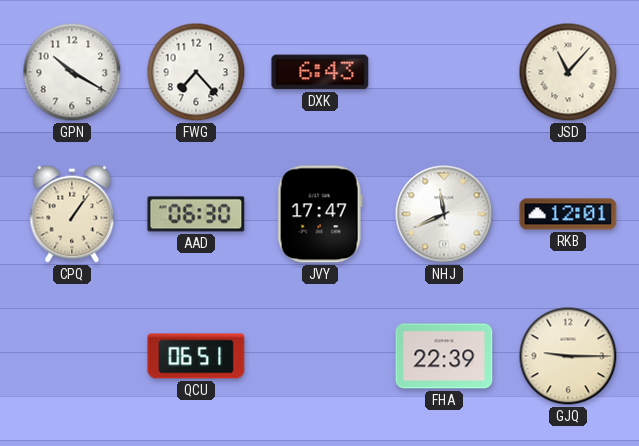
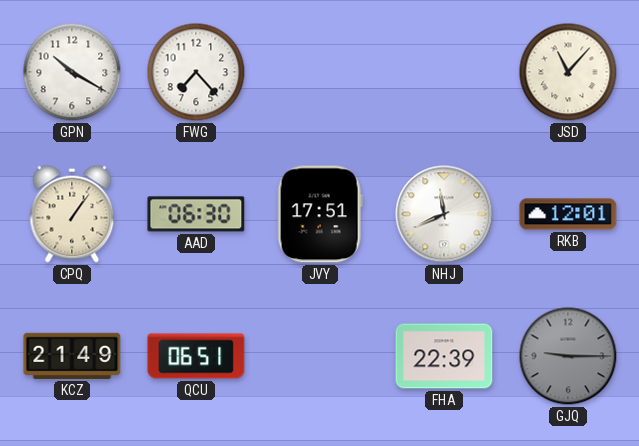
DXK: 6:43 -> none (320, 72)
JVY: 17:47 -> 17:51 (320, 214)
KCZ: none -> 21:49 (72, 356)
GJQ dial: cream -> grey (568, 356)
